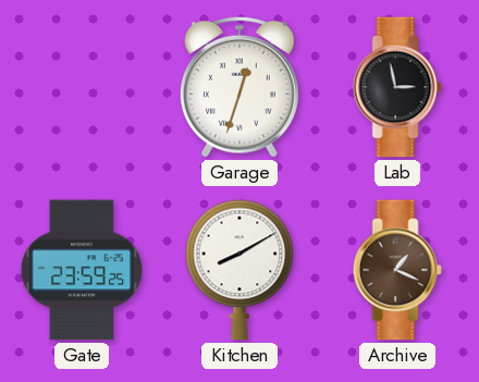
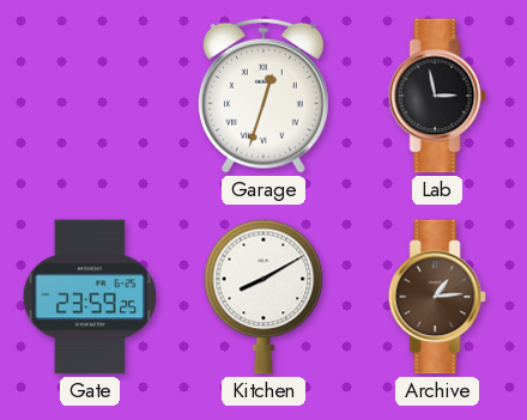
Archive: 1:19 -> 1:14 (437, 297)
